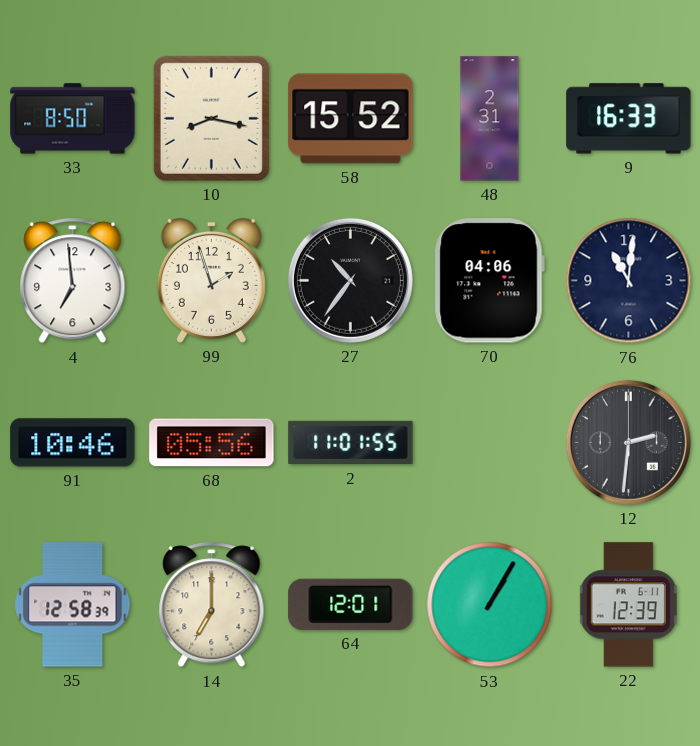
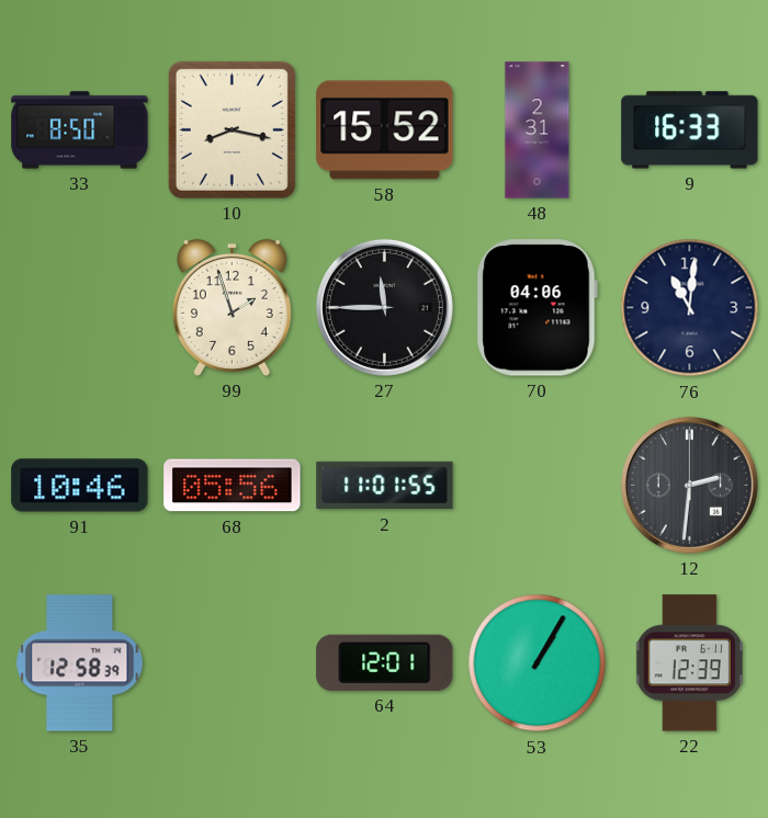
4: 6:59 -> none (73, 281)
27: 10:36 -> 11:45 (384, 307)
14: 7:00 -> none (212, 605)
